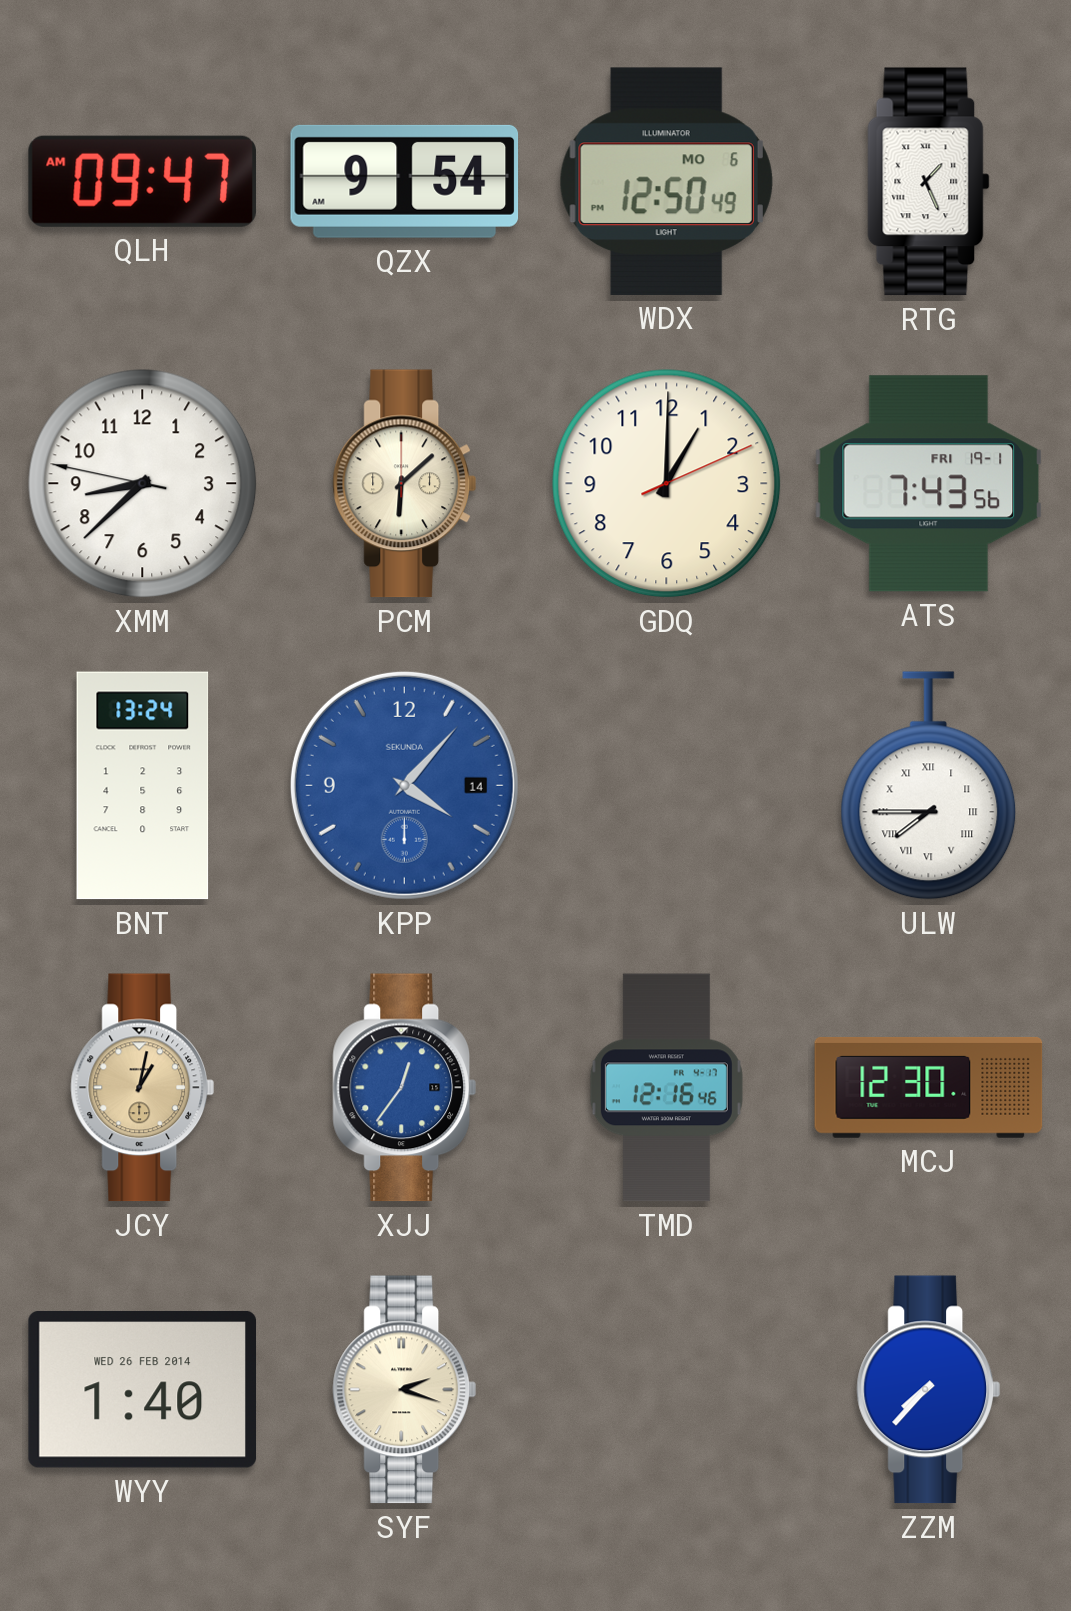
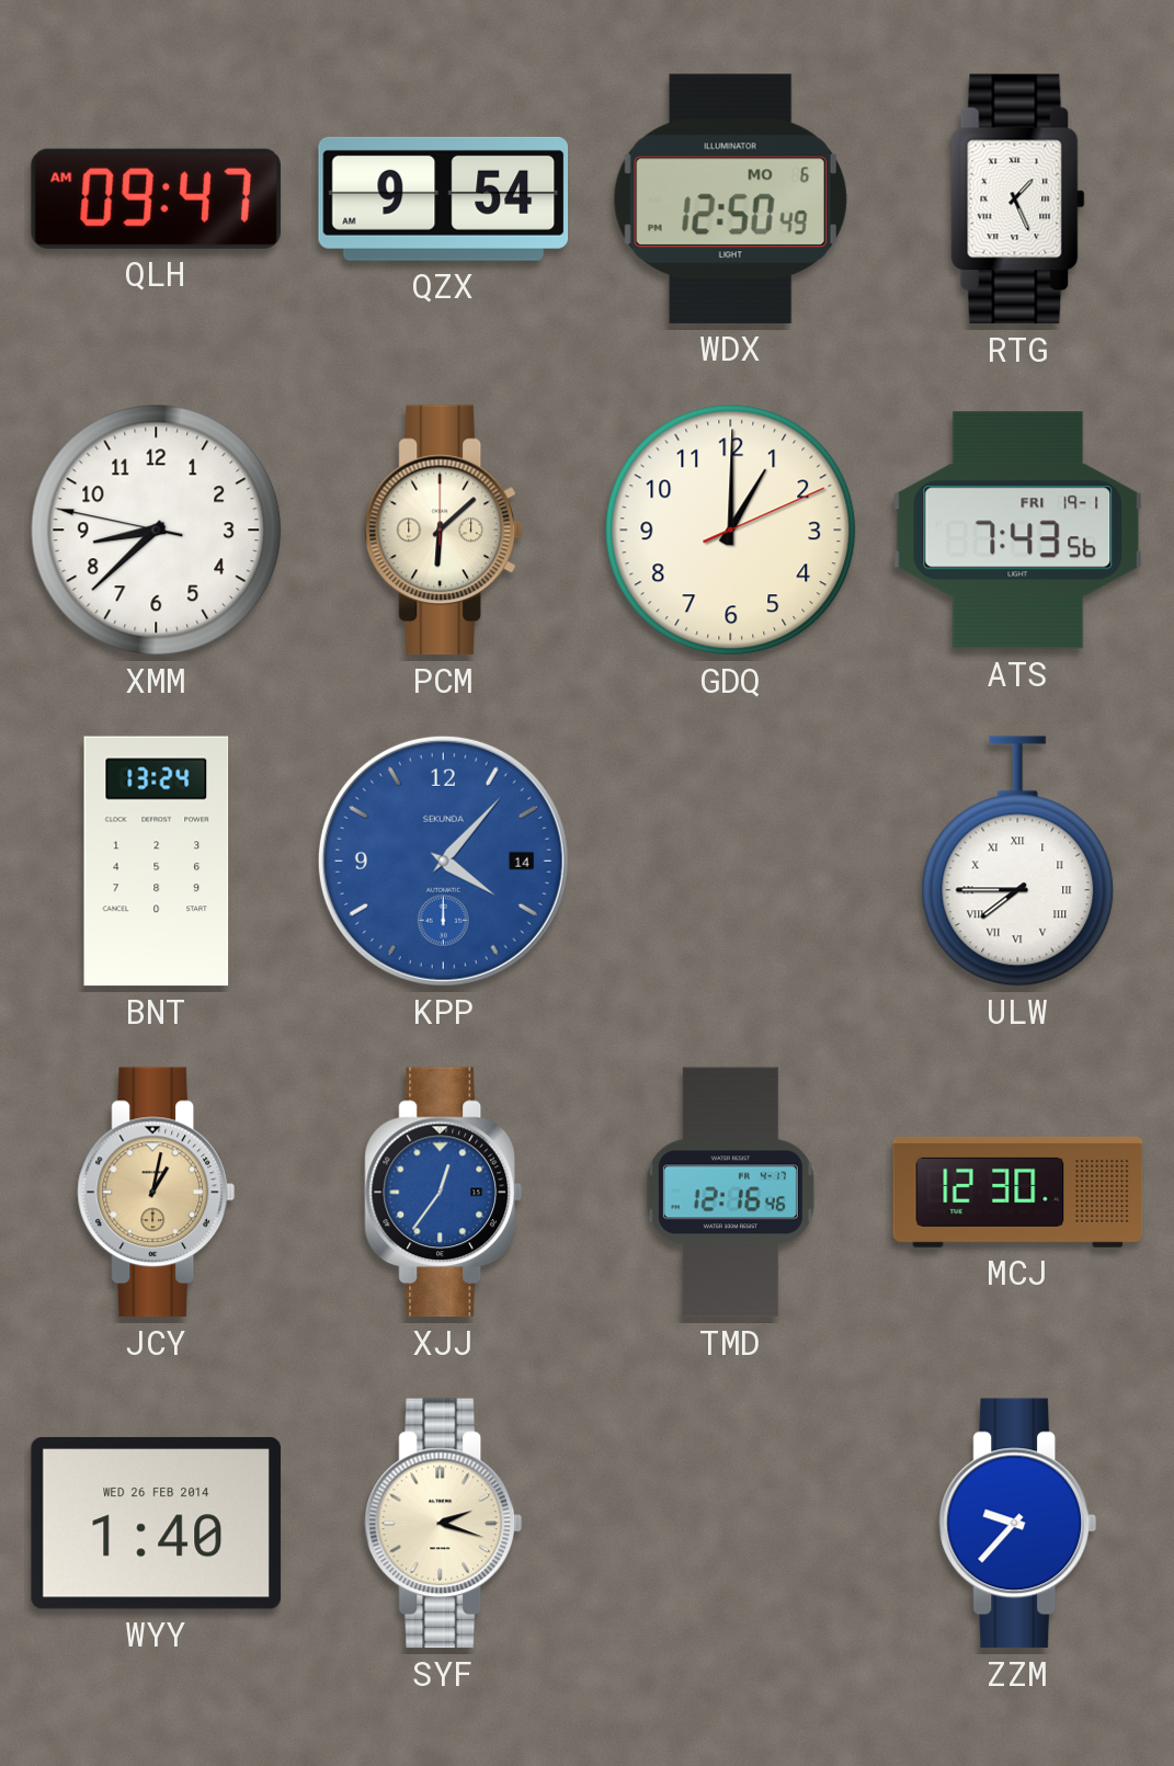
ZZM: 7:37 -> 9:37 (1018, 1524)
